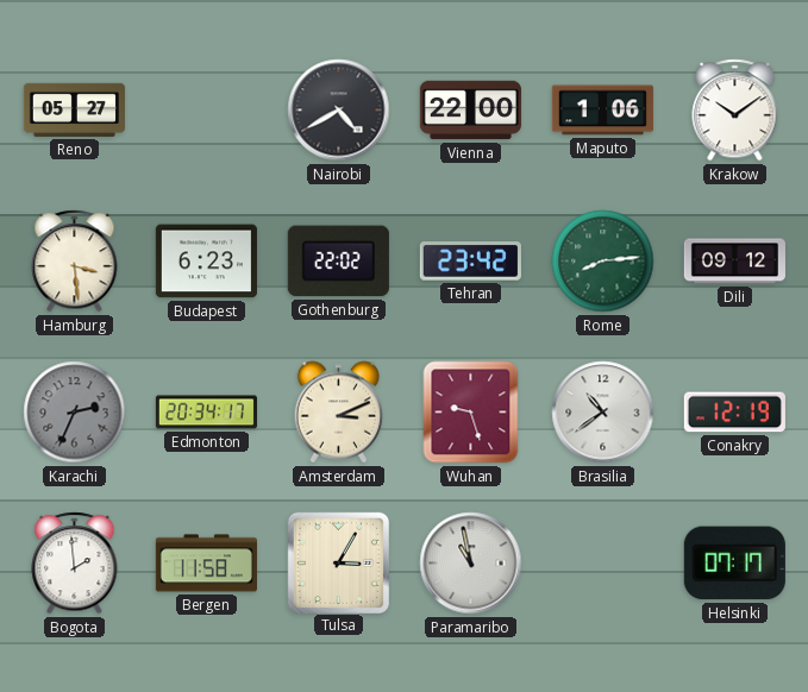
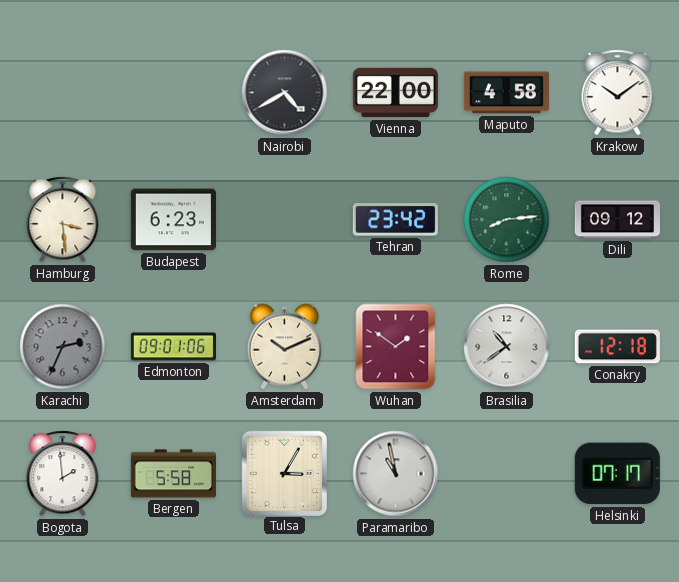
Reno: 05:27 -> none (74, 109)
Maputo: 1:06 -> 4:58 (506, 93)
Gothenburg: 22:02 -> none (338, 262)
Edmonton: 20:34 -> 09:01 (173, 347)
Amsterdam: 3:11 -> 10:11 (285, 347)
Wuhan: 9:27 -> 1:51 (396, 347)
Conakry: 12:19 -> 12:18 (617, 347)
Bergen: 11:58 -> 5:58 (173, 474)
